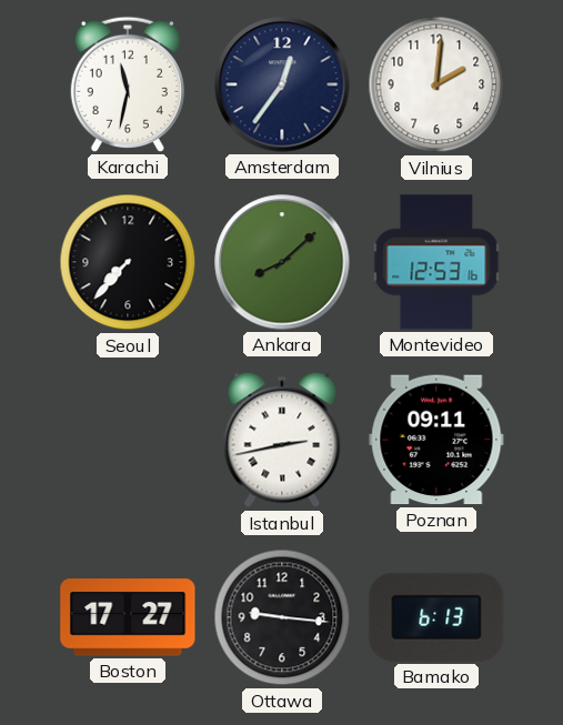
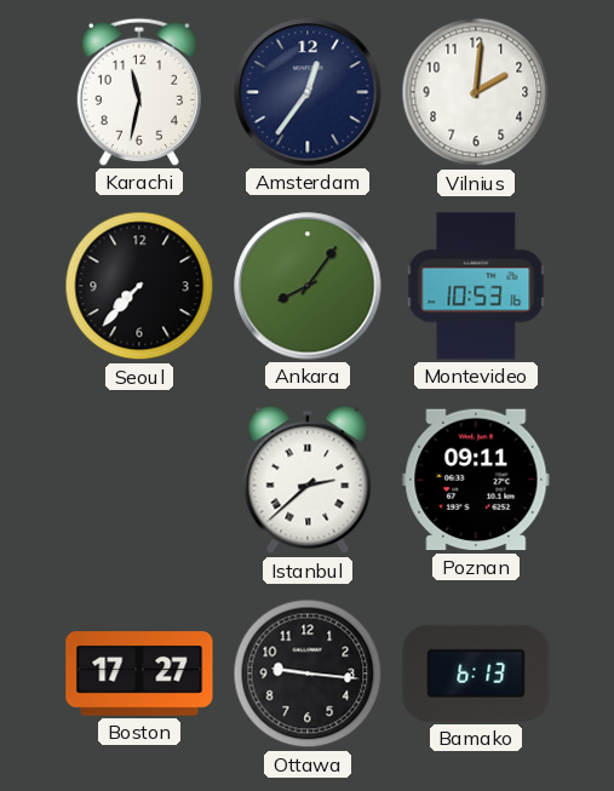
Ankara: 8:08 -> 8:06 (308, 286)
Montevideo: 12:53 -> 10:53 (476, 286)
Istanbul: 2:43 -> 2:38 (308, 480)
